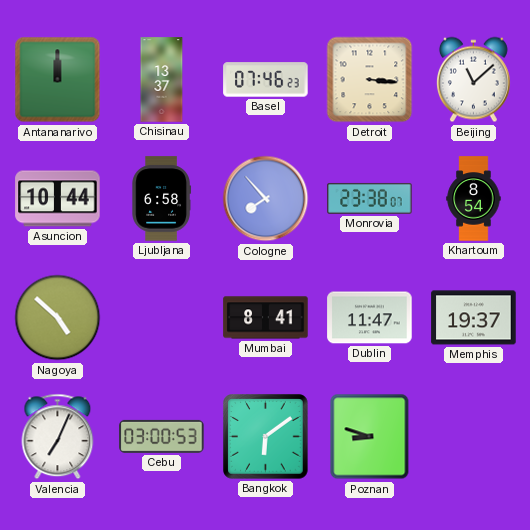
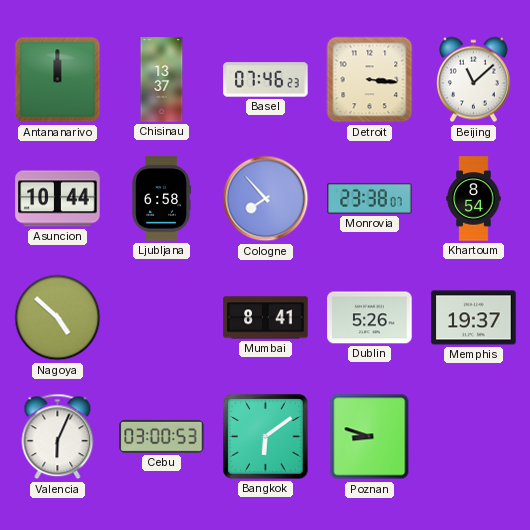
Dublin: 11:47 -> 5:26 (370, 318)
Valencia: 7:04 -> 6:04 (58, 437)
